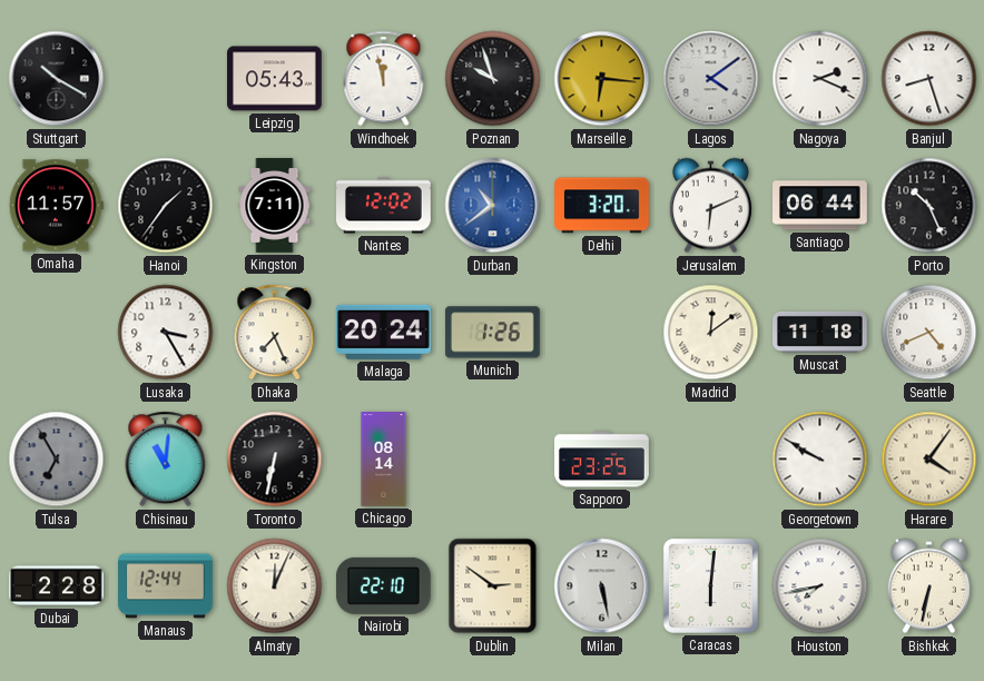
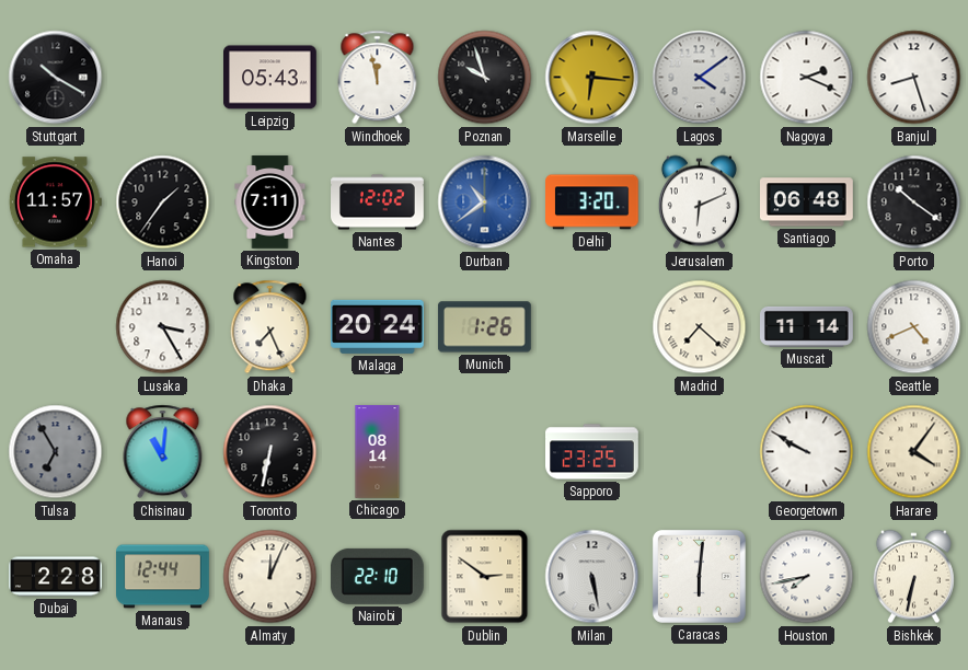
Santiago: 06:44 -> 06:48 (807, 203)
Porto: 10:26 -> 10:21 (914, 203)
Madrid: 12:09 -> 7:22 (700, 327)
Muscat: 11:18 -> 11:14 (807, 326)
